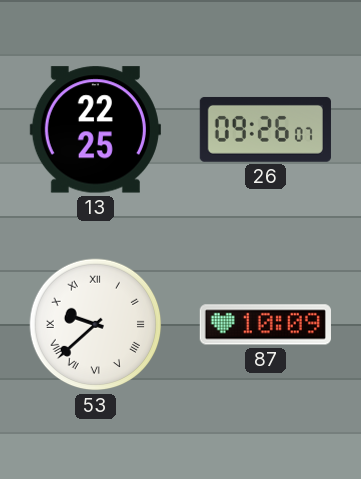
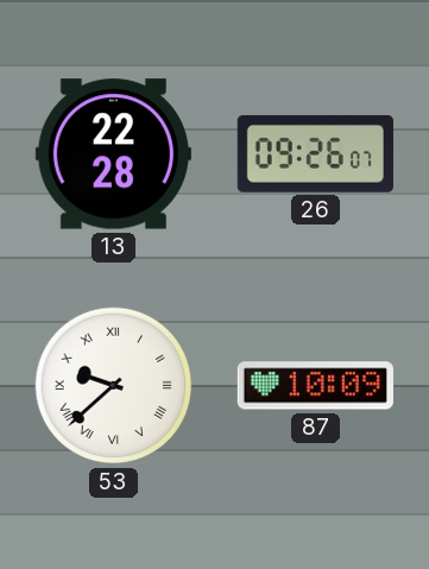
13: 22:25 -> 22:28 (113, 154)
